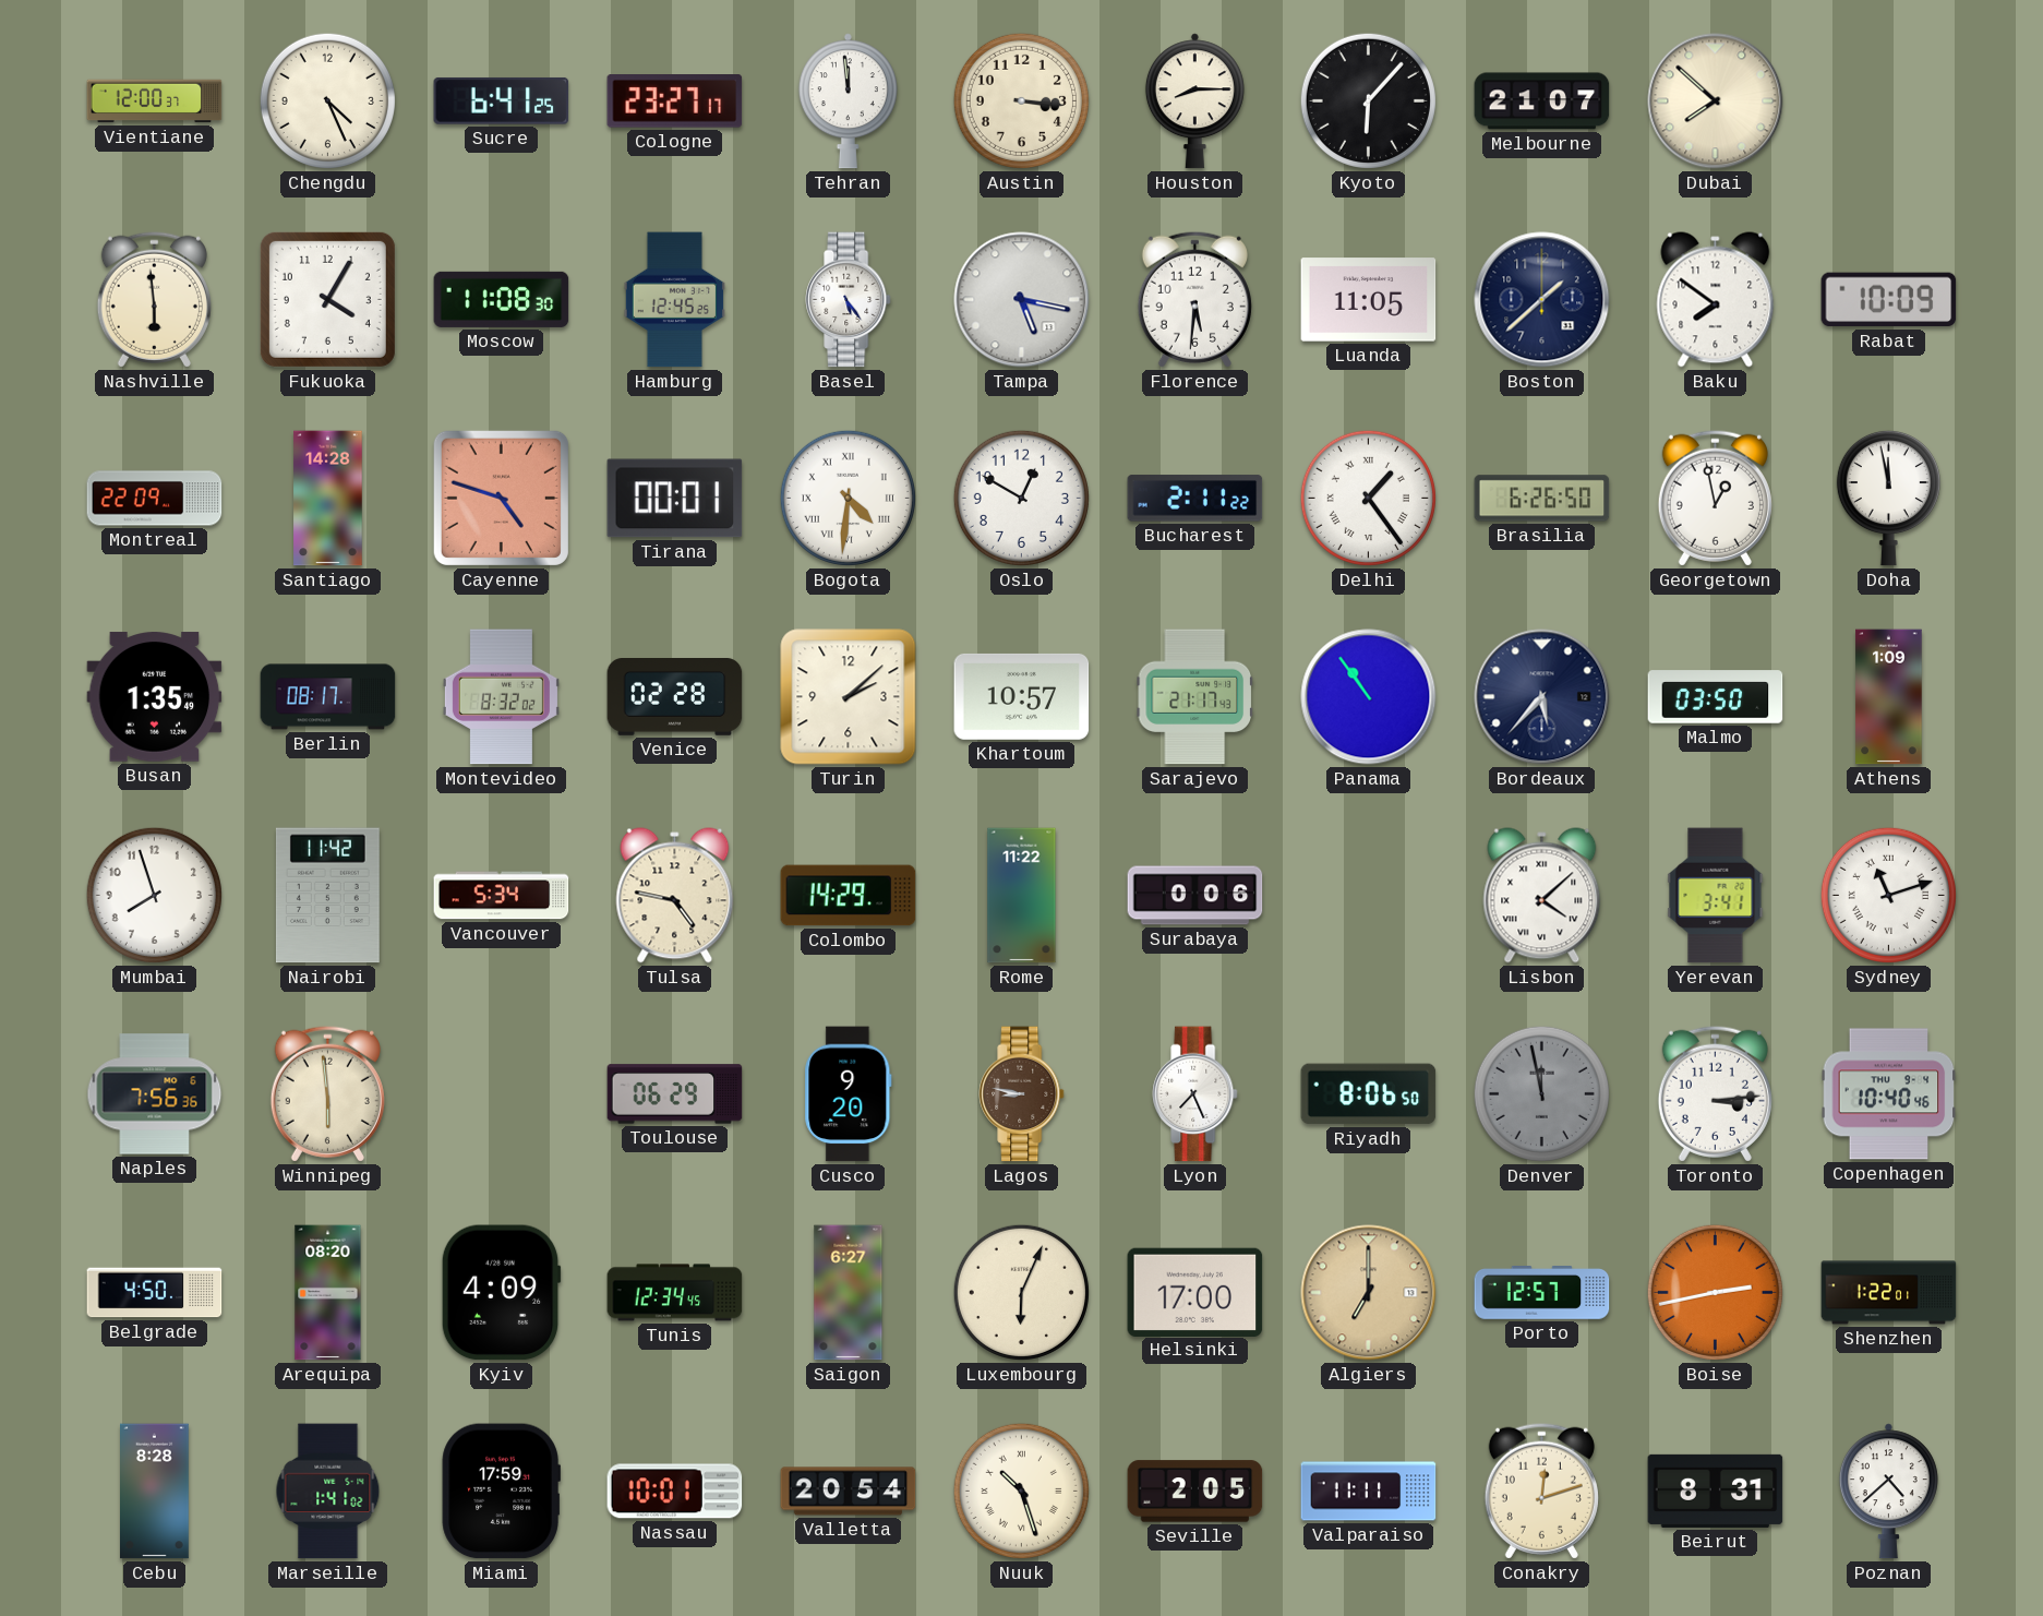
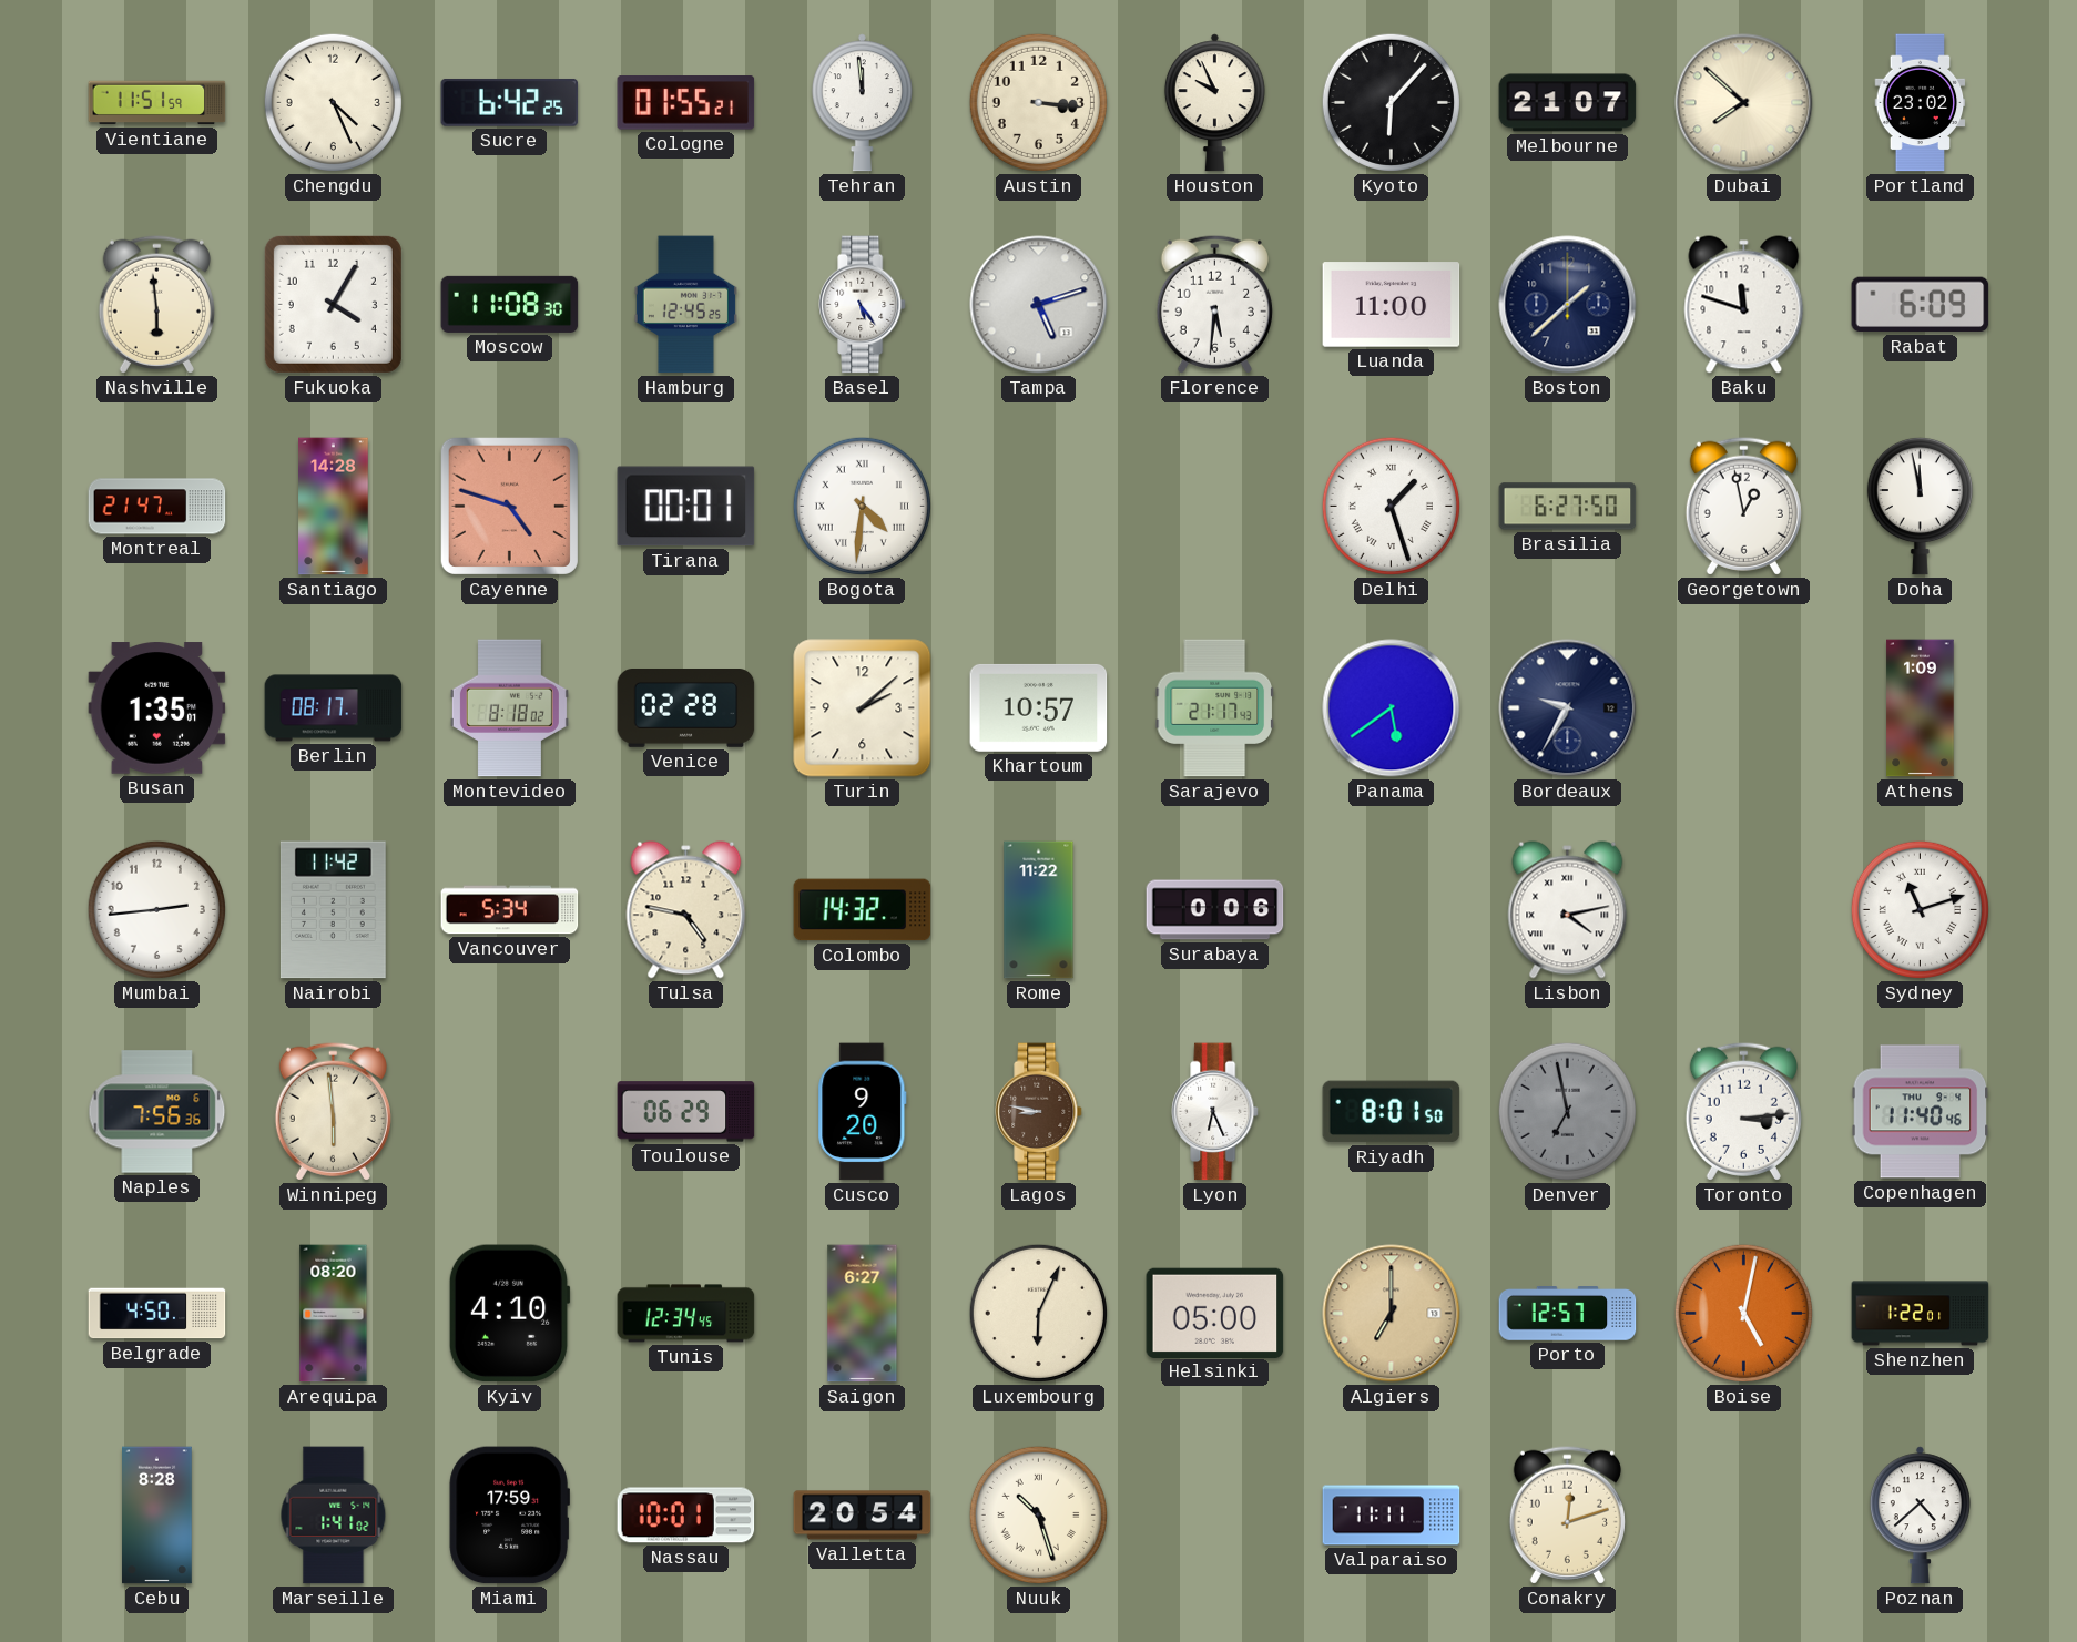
Vientiane: 12:00 -> 11:51 (157, 103)
Sucre: 6:41 -> 6:42 (510, 102)
Cologne: 23:27 -> 01:55 (686, 103)
Houston: 8:15 -> 9:56 (1214, 103)
Portland: none -> 23:02 (1921, 103)
Tampa: 5:17 -> 5:12 (1039, 305)
Luanda: 11:05 -> 11:00 (1392, 305)
Baku: 7:51 -> 11:48 (1744, 305)
Rabat: 10:09 -> 6:09 (1921, 305)
Montreal: 22:09 -> 21:47 (157, 507)
Oslo: 12:50 -> none (1021, 498)
Bucharest: 2:11 -> none (1195, 499)
Delhi: 1:24 -> 1:27 (1391, 506)
Brasilia: 6:26 -> 6:27 (1568, 507)
Busan: 1:35:49 -> 1:35:01 (157, 708)
Montevideo: 8:32 -> 8:18 (509, 708)
Panama: 10:54 -> 5:39 (1392, 708)
Bordeaux: 5:37 -> 9:35 (1568, 708)
Malmo: 03:50 -> none (1716, 697)
Mumbai: 7:57 -> 2:44 (156, 909)
Colombo: 14:29 -> 14:32 (863, 910)
Lisbon: 4:08 -> 4:13 (1568, 910)
Yerevan: 3:41 -> none (1716, 896)
Lyon: 7:26 -> 6:26 (1215, 1112)
Riyadh: 8:06 -> 8:01 (1392, 1112)
Denver: 11:58 -> 6:58 (1567, 1111)
Copenhagen: 10:40 -> 11:40 (1921, 1112)
Kyiv: 4:09 -> 4:10 (509, 1314)
Helsinki: 17:00 -> 05:00 (1215, 1313)
Boise: 2:43 -> 5:02 (1743, 1313)
Seville: 2:05 -> none (1195, 1492)
Beirut: 8:31 -> none (1716, 1491)
